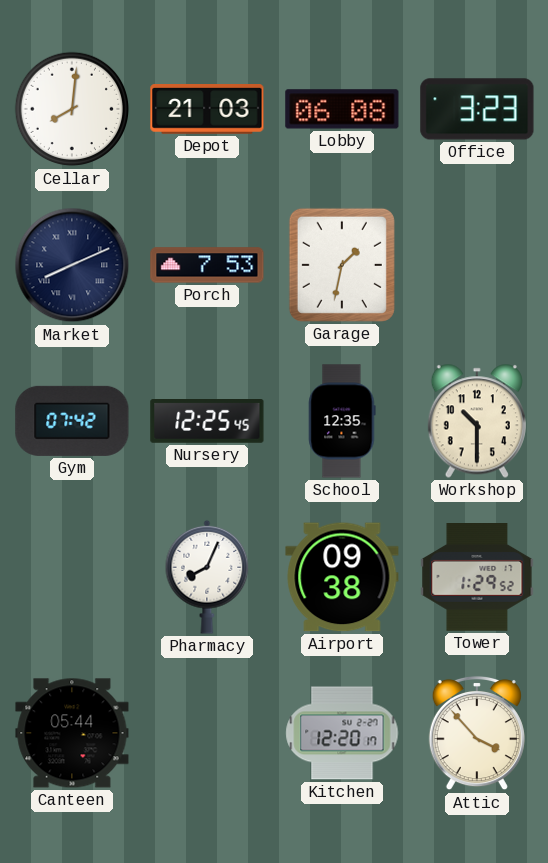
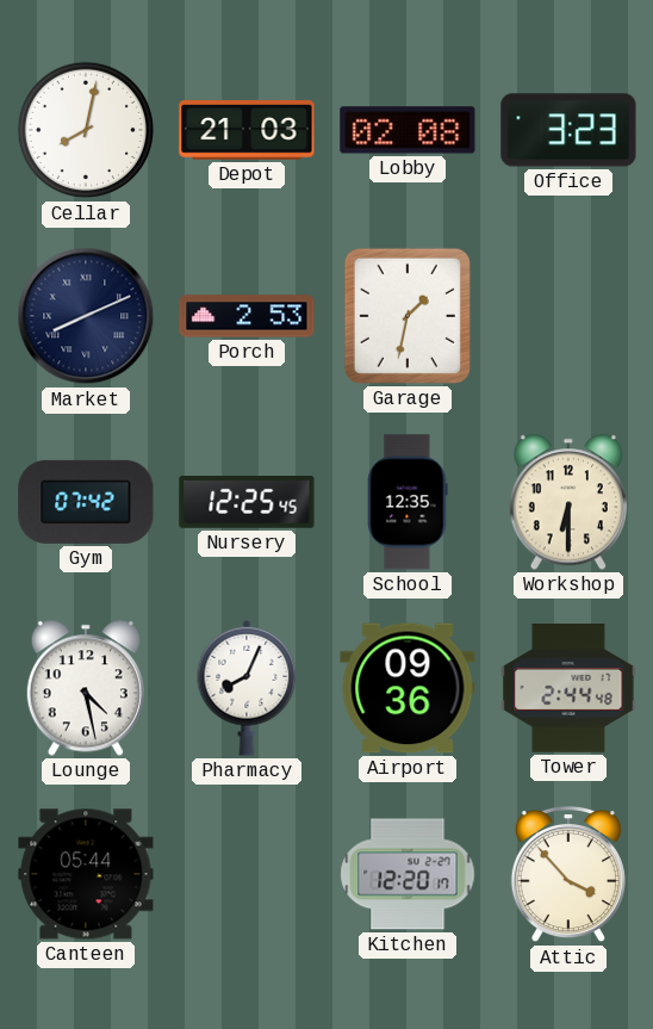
Cellar: 8:01 -> 8:02 (86, 130)
Lobby: 06:08 -> 02:08 (408, 130)
Porch: 7:53 -> 2:53 (247, 316)
Workshop: 10:30 -> 6:30 (568, 502)
Lounge: none -> 4:28 (86, 688)
Airport: 09:38 -> 09:36 (408, 688)
Tower: 1:29 -> 2:44 (568, 689)
